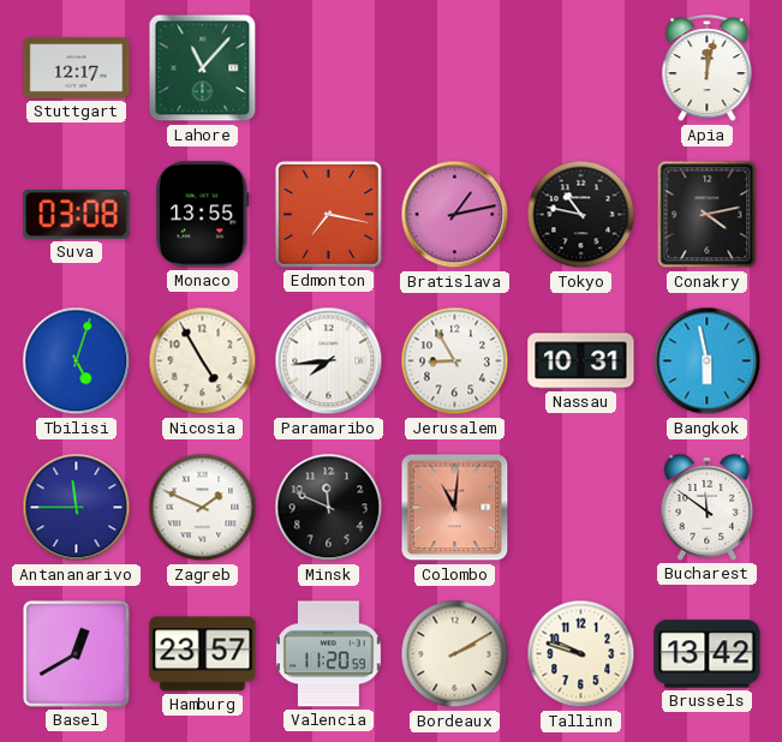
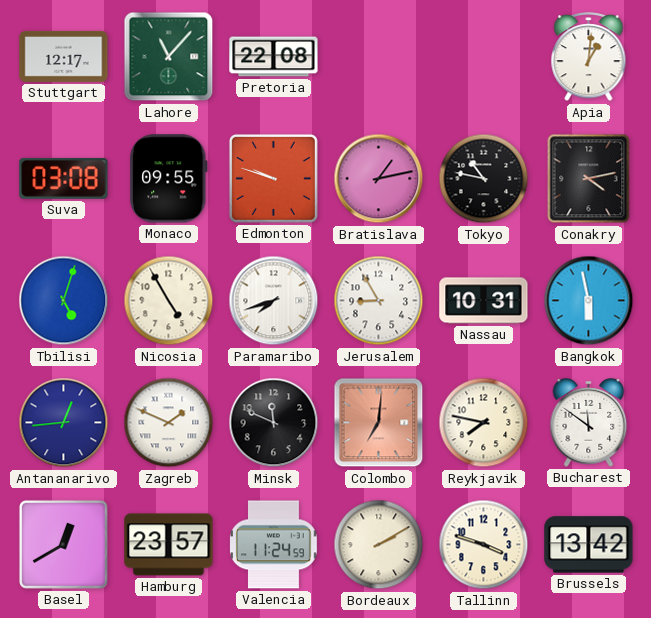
Pretoria: none -> 22:08 (274, 57)
Apia: 12:02 -> 1:01 (589, 57)
Monaco: 13:55 -> 09:55 (169, 179)
Edmonton: 7:17 -> 9:48 (273, 178)
Paramaribo: 7:44 -> 7:42 (274, 301)
Antananarivo: 11:45 -> 12:44 (64, 423)
Colombo: 11:01 -> 7:01 (379, 423)
Reykjavik: none -> 7:47 (484, 423)
Valencia: 11:20 -> 11:24 (274, 545)
Tallinn: 9:48 -> 3:48 (484, 545)
